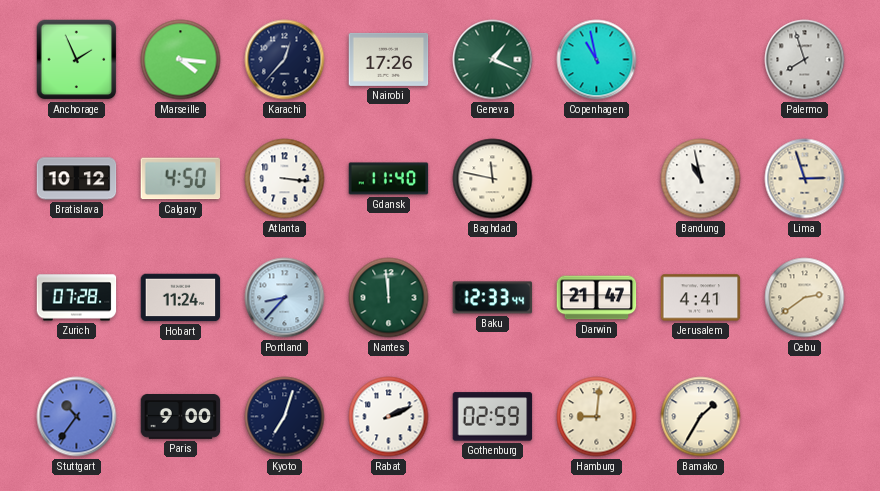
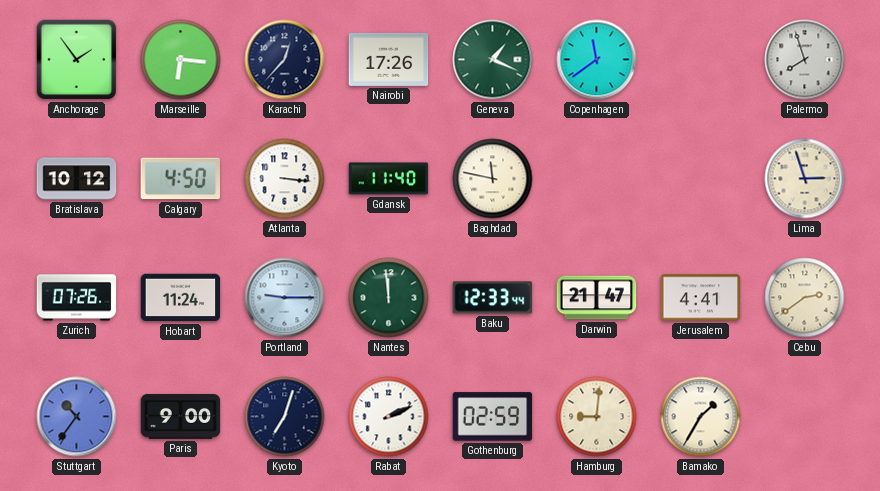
Anchorage: 1:56 -> 1:54 (77, 60)
Marseille: 4:16 -> 6:16 (181, 60)
Copenhagen: 10:58 -> 11:39 (597, 60)
Bandung: 10:58 -> none (701, 179)
Zurich: 07:28 -> 07:26 (77, 298)
Portland: 8:37 -> 9:15 (285, 298)
